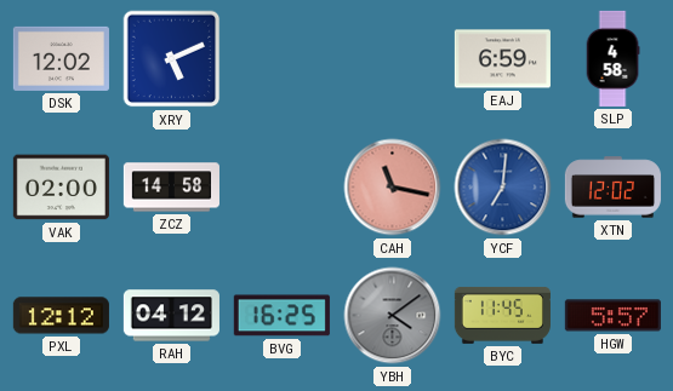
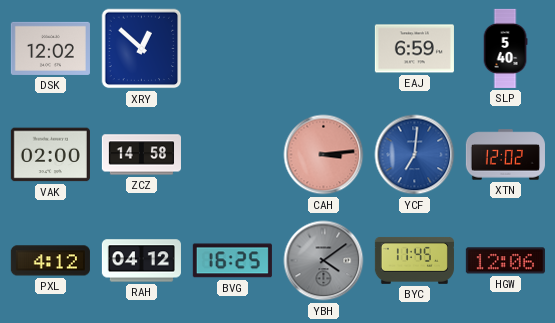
XRY: 5:11 -> 12:52 (142, 49)
SLP: 4:58 -> 5:40 (505, 48)
CAH: 11:17 -> 3:14 (324, 155)
PXL: 12:12 -> 4:12 (50, 261)
HGW: 5:57 -> 12:06 (505, 261)
